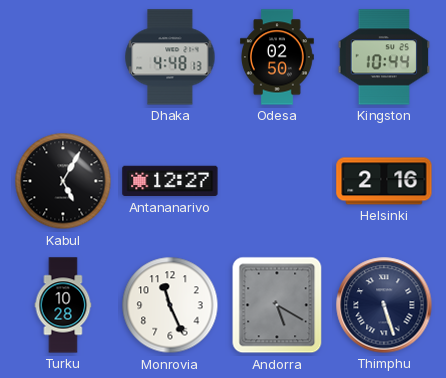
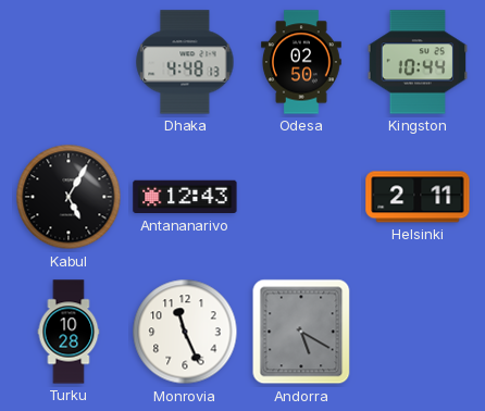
Antananarivo: 12:27 -> 12:43 (185, 197)
Helsinki: 2:16 -> 2:11 (418, 197)
Thimphu: 5:27 -> none (384, 305)
